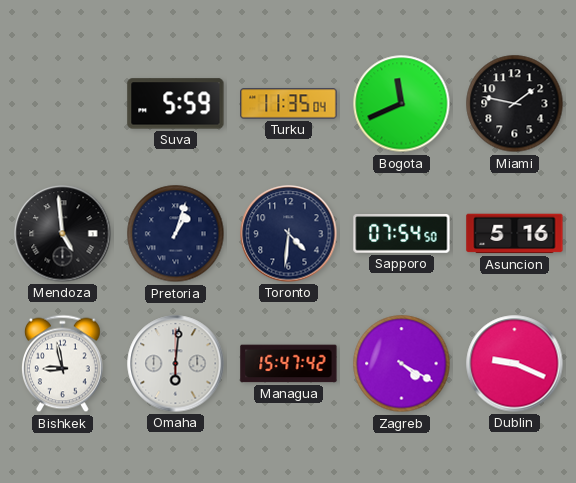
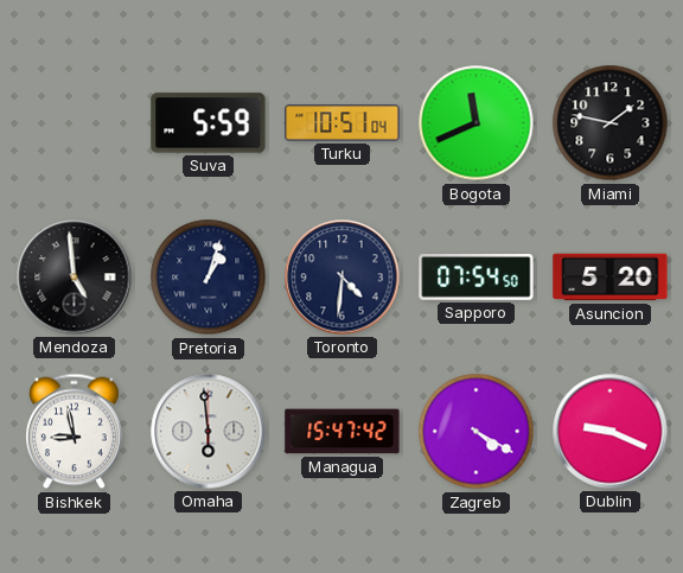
Turku: 11:35 -> 10:51 (343, 123)
Asuncion: 5:16 -> 5:20 (611, 278)
Omaha: 6:01 -> 5:59 (209, 432)
